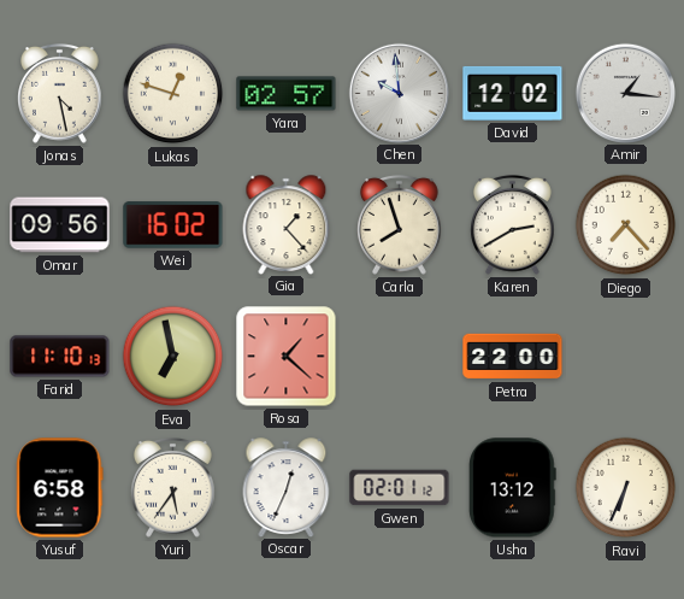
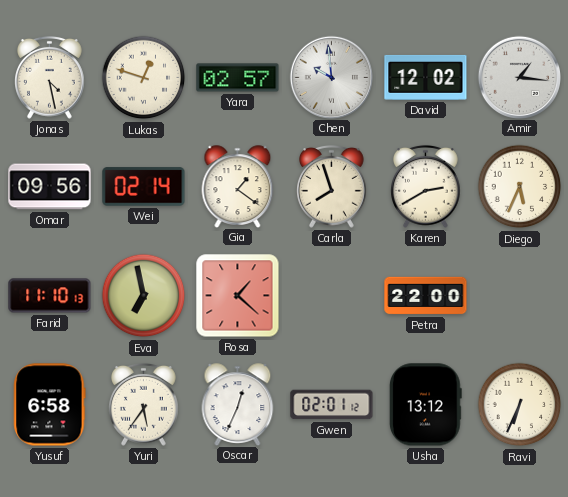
Wei: 16:02 -> 02:14 (144, 187)
Gia: 1:23 -> 1:21 (238, 186)
Diego: 7:23 -> 5:34 (520, 187)
